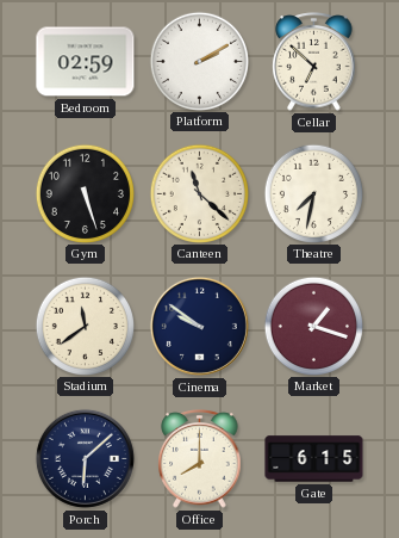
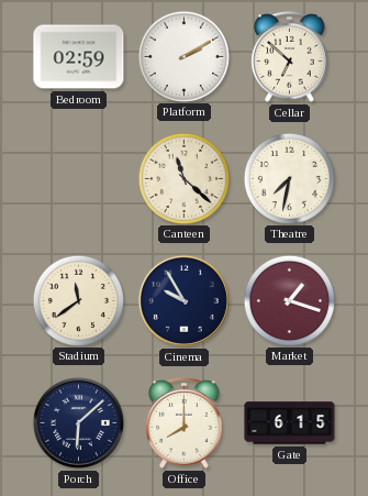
Gym: 5:27 -> none (85, 193)
Cinema: 9:51 -> 9:55 (183, 300)
